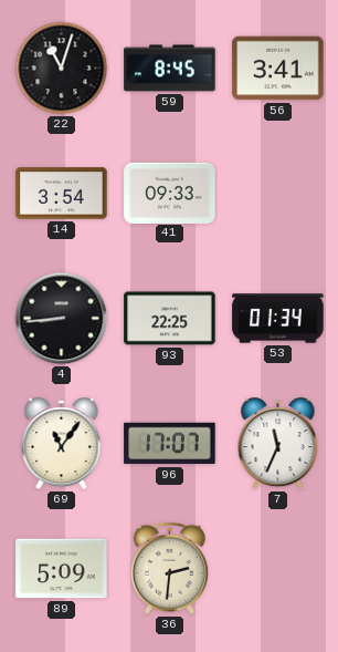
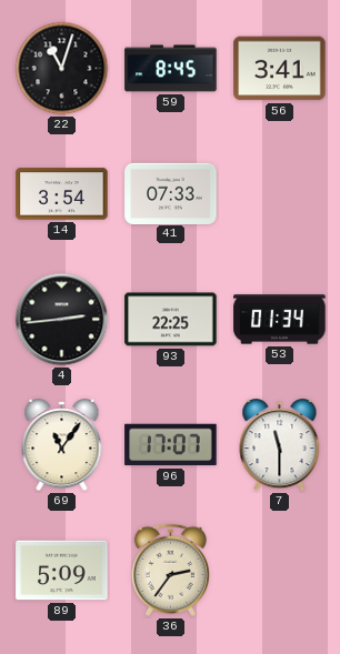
41: 09:33 -> 07:33 (171, 193)
4: 8:44 -> 2:44 (62, 320)
7: 11:34 -> 11:30 (280, 445)
36: 2:31 -> 2:36 (170, 570)
